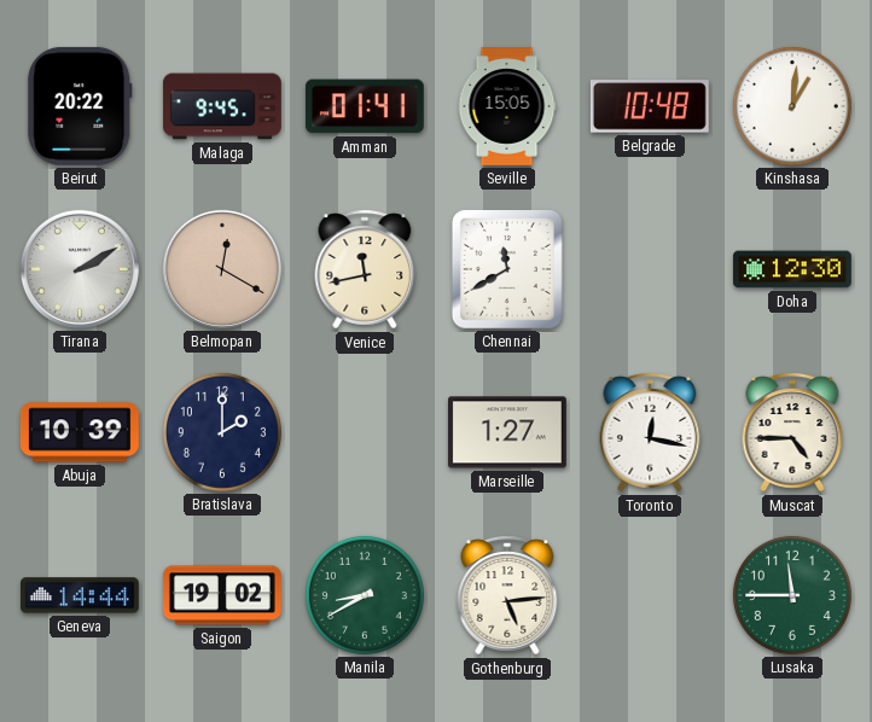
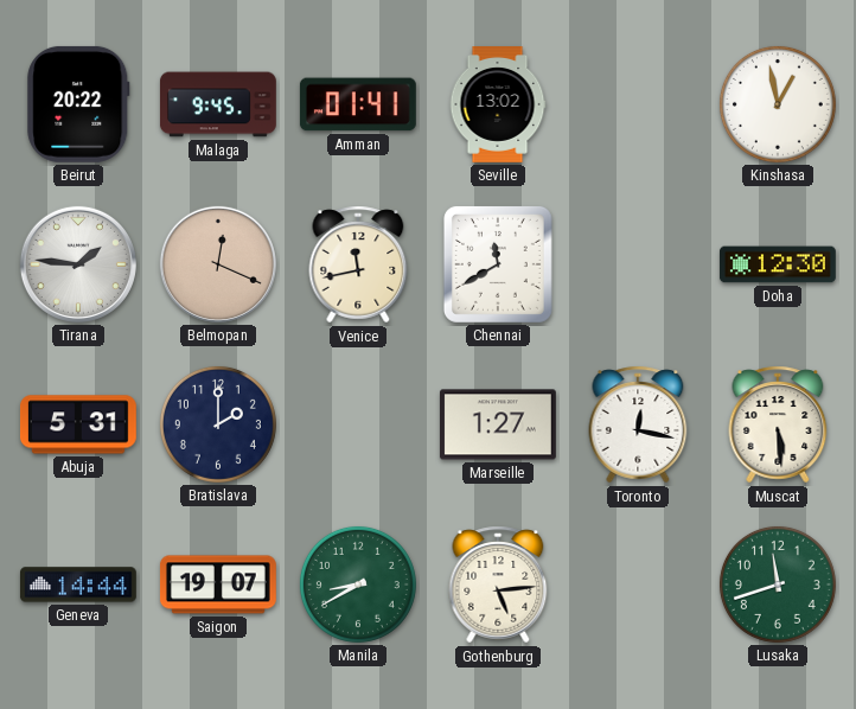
Seville: 15:05 -> 13:02 (498, 106)
Belgrade: 10:48 -> none (650, 106)
Kinshasa: 1:01 -> 12:58 (778, 104)
Tirana: 2:10 -> 1:46 (78, 264)
Belmopan: 12:20 -> 12:19 (218, 264)
Abuja: 10:39 -> 5:31 (78, 424)
Muscat: 4:45 -> 5:29 (778, 424)
Saigon: 19:02 -> 19:07 (218, 585)
Lusaka: 11:45 -> 11:42 (778, 585)
